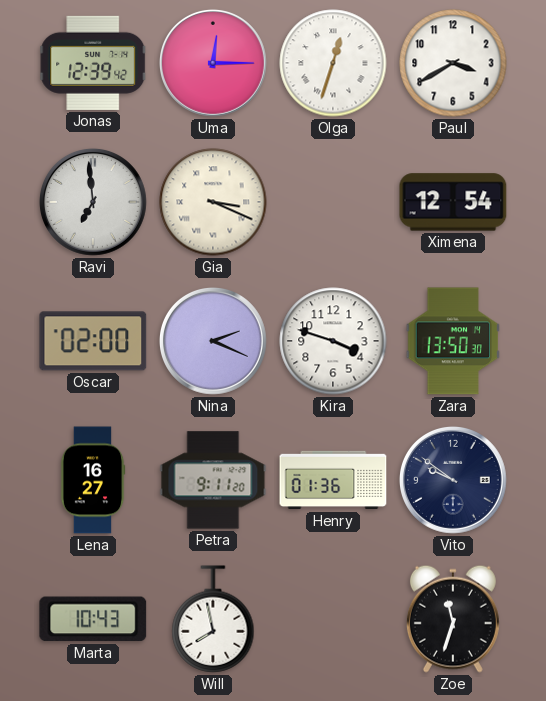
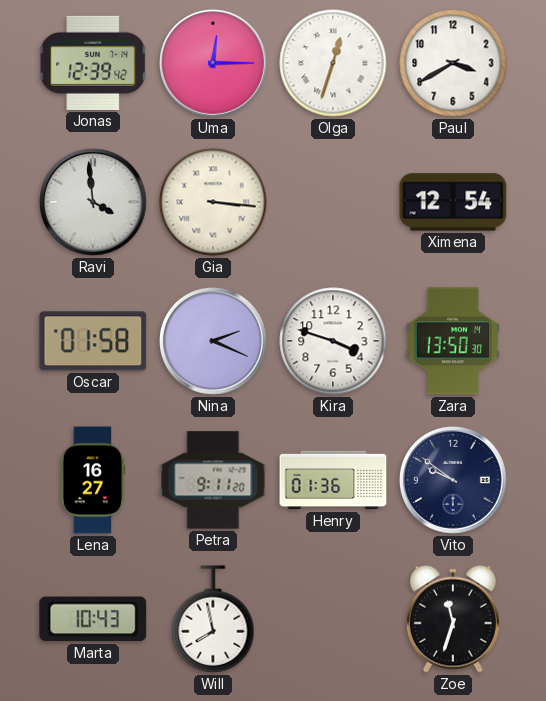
Ravi: 6:59 -> 3:59 (93, 202)
Gia: 3:19 -> 3:16 (213, 202)
Oscar: 02:00 -> 01:58 (93, 341)
